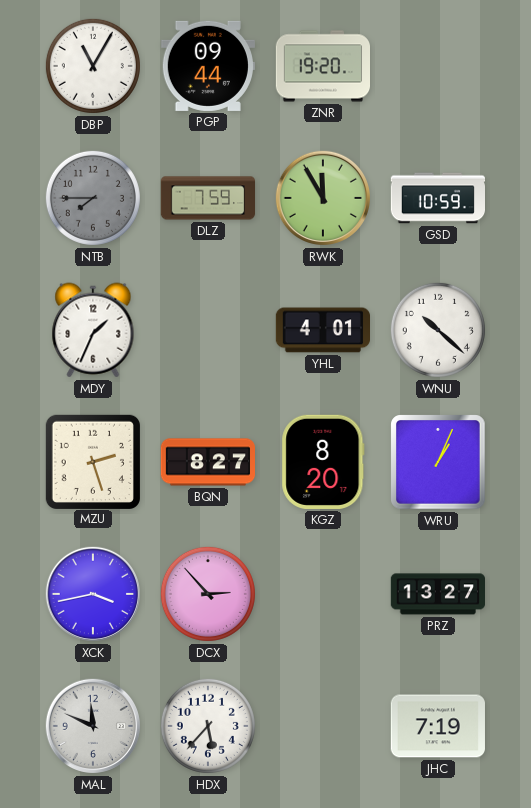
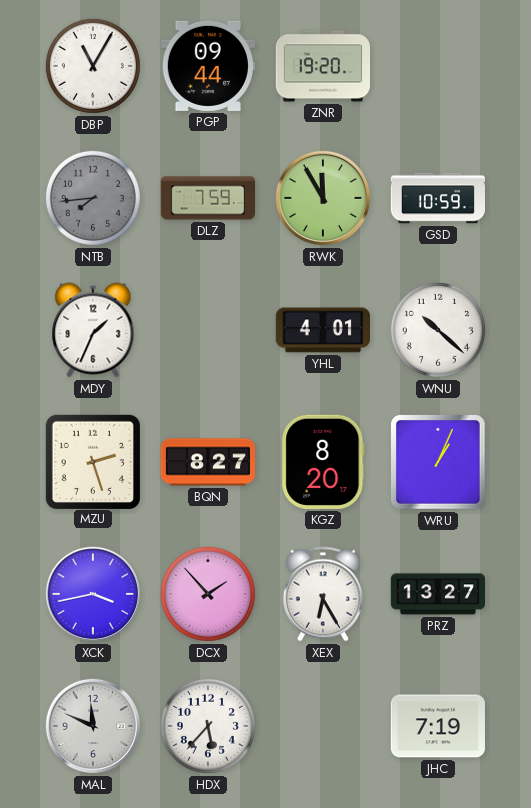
NTB: 7:45 -> 7:44 (93, 198)
DCX: 2:53 -> 1:53 (208, 594)
XEX: none -> 6:25 (323, 594)
